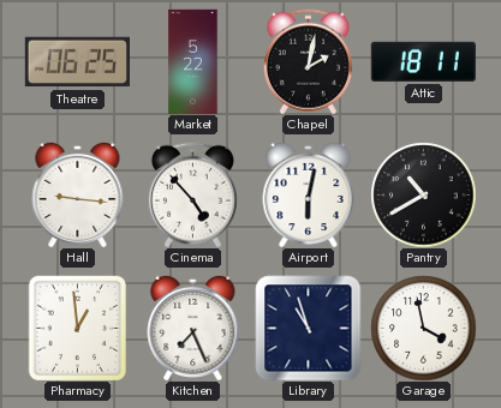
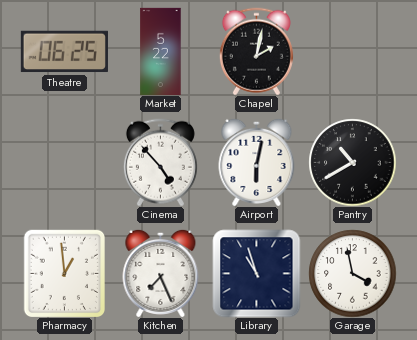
Attic: 18:11 -> none (423, 61)
Hall: 9:16 -> none (78, 194)
